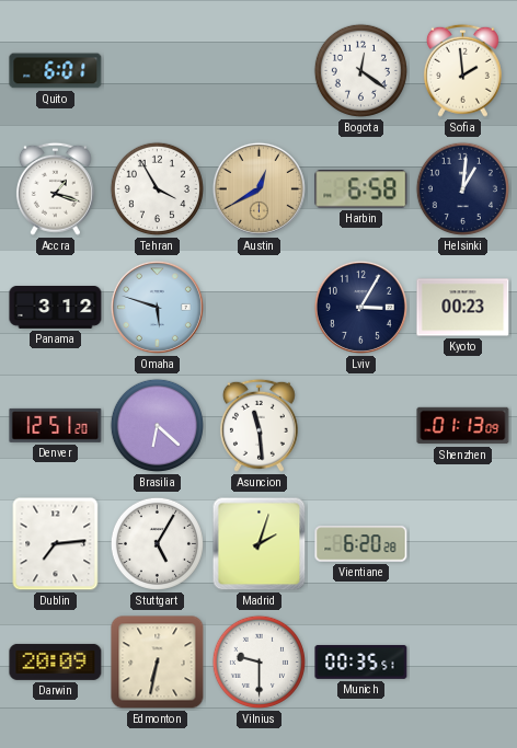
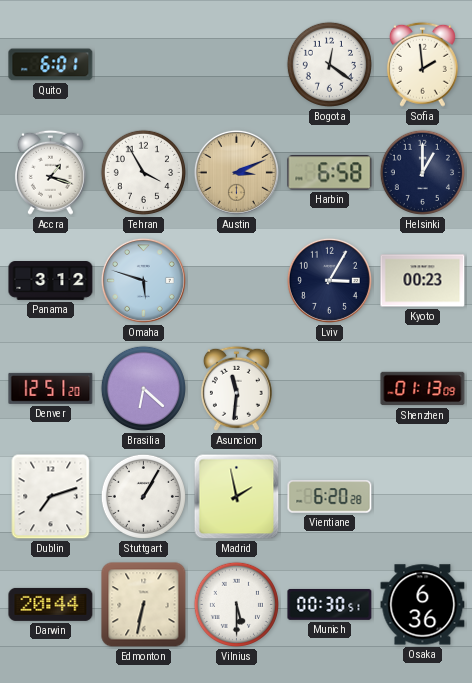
Austin: 12:40 -> 3:11 (236, 172)
Helsinki: 1:01 -> 1:00 (422, 172)
Asuncion: 11:29 -> 11:31 (236, 388)
Dublin: 7:14 -> 7:12 (51, 497)
Stuttgart: 5:05 -> 1:05 (143, 496)
Madrid: 2:03 -> 1:58 (237, 497)
Darwin: 20:09 -> 20:44 (51, 604)
Vilnius: 9:30 -> 5:30 (236, 604)
Munich: 00:35 -> 00:30 (330, 604)
Osaka: none -> 6:36 (423, 605)
